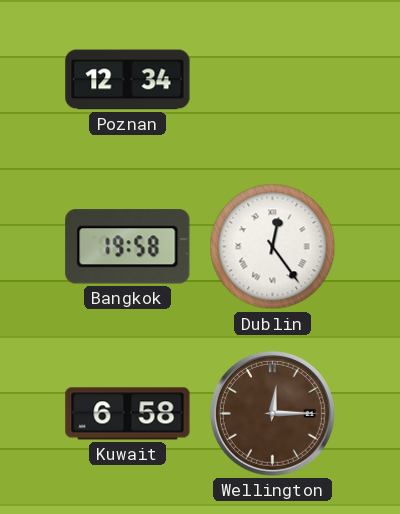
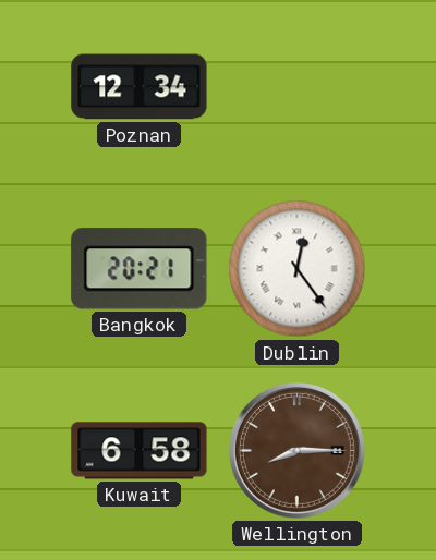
Bangkok: 19:58 -> 20:21 (140, 269)
Wellington: 12:15 -> 8:15 (296, 450)
